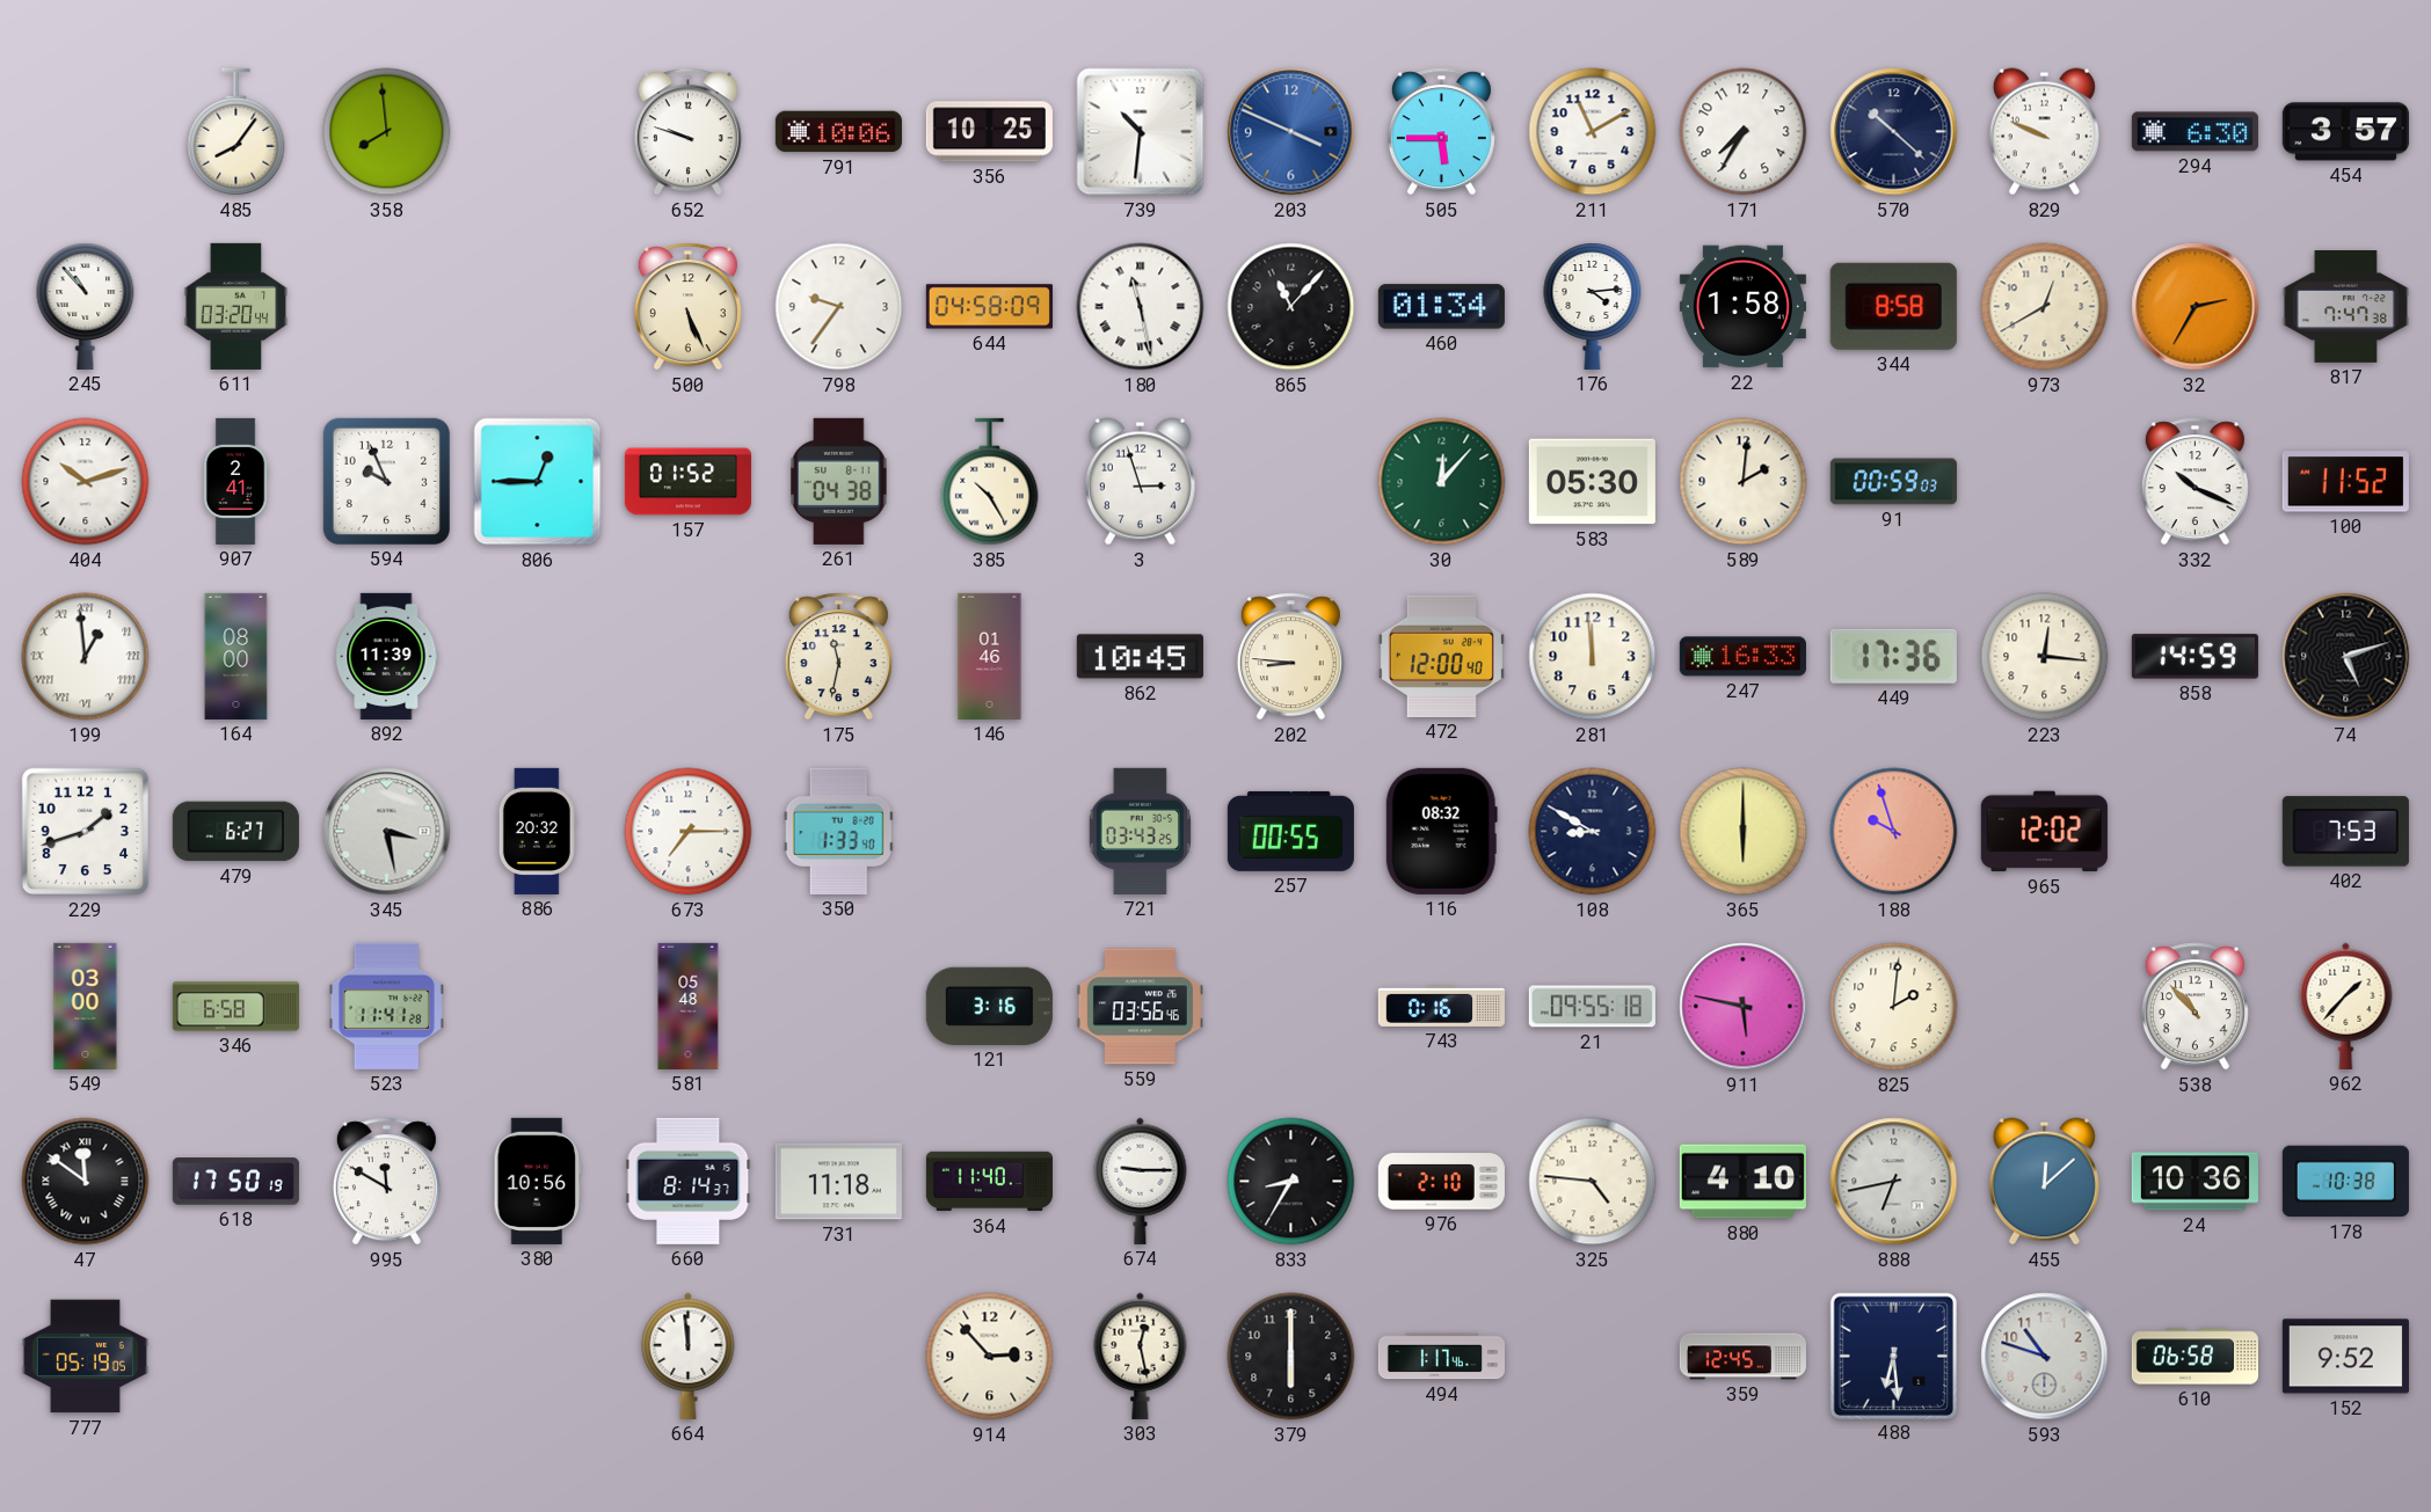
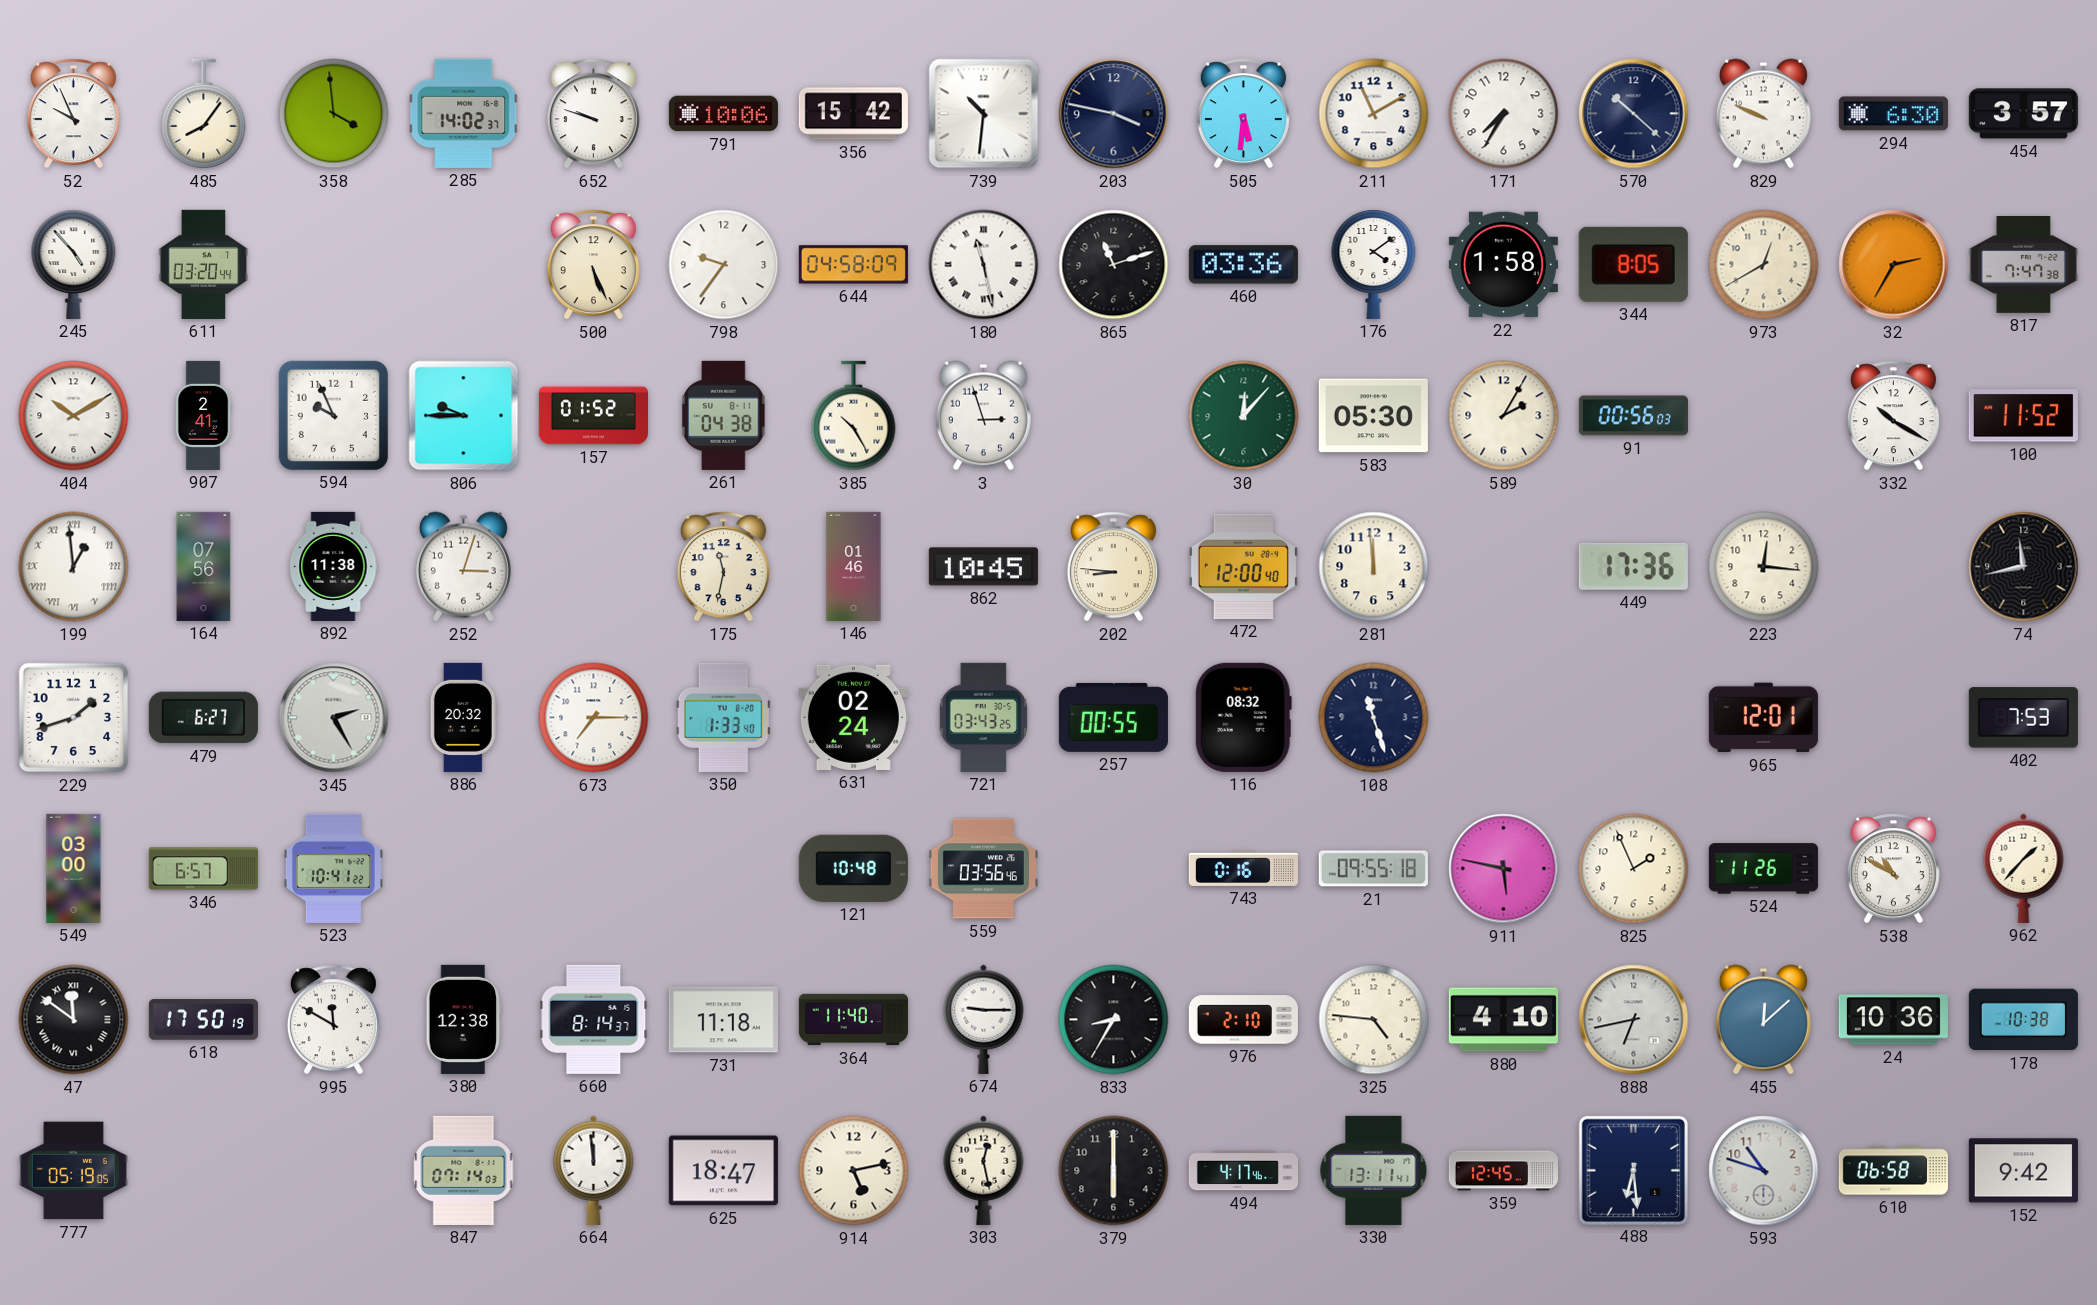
52: none -> 9:56 (73, 114)
358: 7:59 -> 3:59 (334, 114)
285: none -> 14:02 (464, 113)
356: 10:25 -> 15:42 (853, 114)
203: 3:49 -> 3:47 (1114, 114)
203 dial: blue -> navy (1114, 114)
505: 5:45 -> 5:31 (1243, 114)
245: 10:53 -> 4:53 (74, 264)
865: 11:07 -> 11:12 (1114, 265)
460: 01:34 -> 03:36 (1243, 265)
176: 4:14 -> 4:09 (1374, 264)
344: 8:58 -> 8:05 (1633, 264)
404: 10:12 -> 10:10 (74, 416)
806: 12:45 -> 9:45 (464, 416)
589: 2:01 -> 2:05 (1504, 416)
91: 00:59 -> 00:56 (1633, 416)
332: 10:19 -> 10:20 (1893, 416)
164: 08:00 -> 07:56 (204, 566)
892: 11:39 -> 11:38 (333, 566)
252: none -> 3:03 (463, 567)
247: 16:33 -> none (1742, 657)
858: 14:59 -> none (2195, 657)
74: 5:12 -> 11:43 (2024, 567)
345: 3:28 -> 2:25 (334, 718)
631: none -> 02:24 (853, 717)
108: 8:50 -> 11:27 (1374, 718)
365: 6:00 -> none (1744, 832)
188: 9:57 -> none (1894, 832)
965: 12:02 -> 12:01 (1763, 718)
346: 6:58 -> 6:57 (203, 869)
523: 11:41 -> 10:41 (333, 868)
581: 05:48 -> none (689, 1006)
121: 3:16 -> 10:48 (853, 868)
825: 2:01 -> 1:56 (1634, 869)
524: none -> 11:26 (1763, 869)
538: 10:53 -> 10:50 (1893, 869)
380: 10:56 -> 12:38 (463, 1019)
847: none -> 07:14 (464, 1170)
625: none -> 18:47 (723, 1171)
914: 2:53 -> 5:13 (854, 1171)
494: 1:17 -> 4:17 (1243, 1171)
330: none -> 13:11 (1374, 1170)
152: 9:52 -> 9:42 (2023, 1171)
